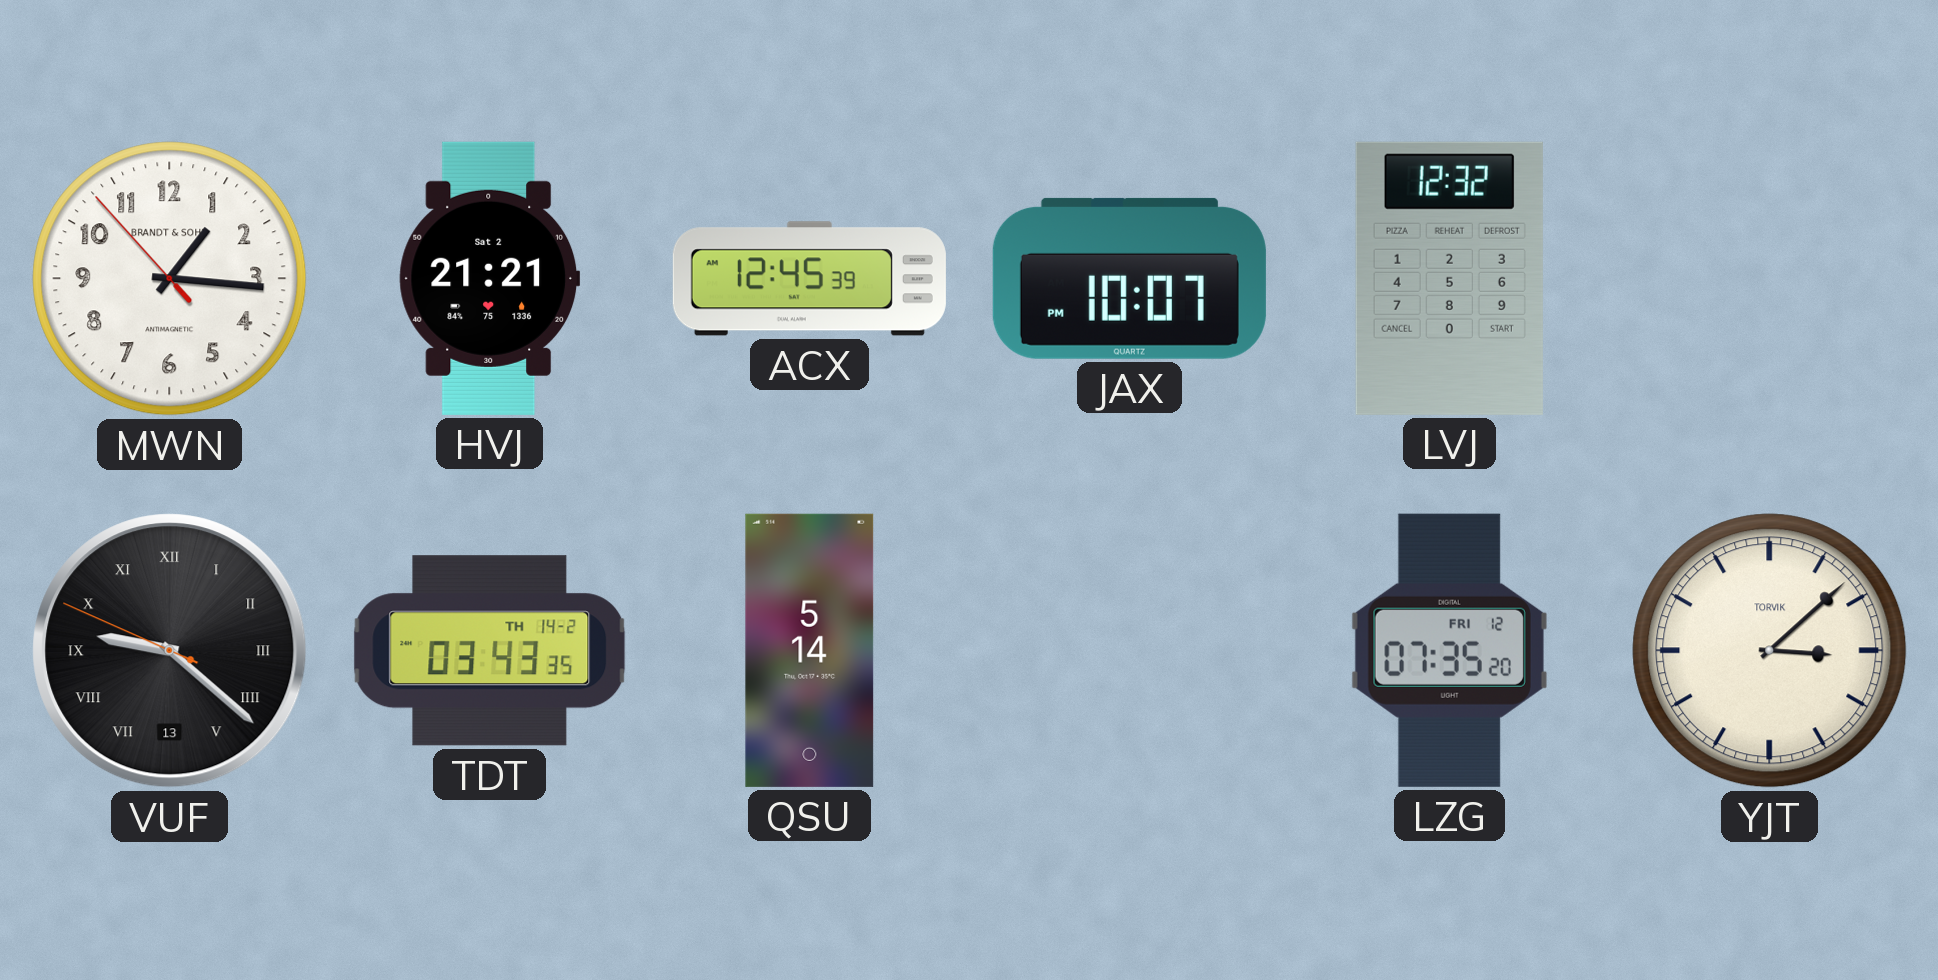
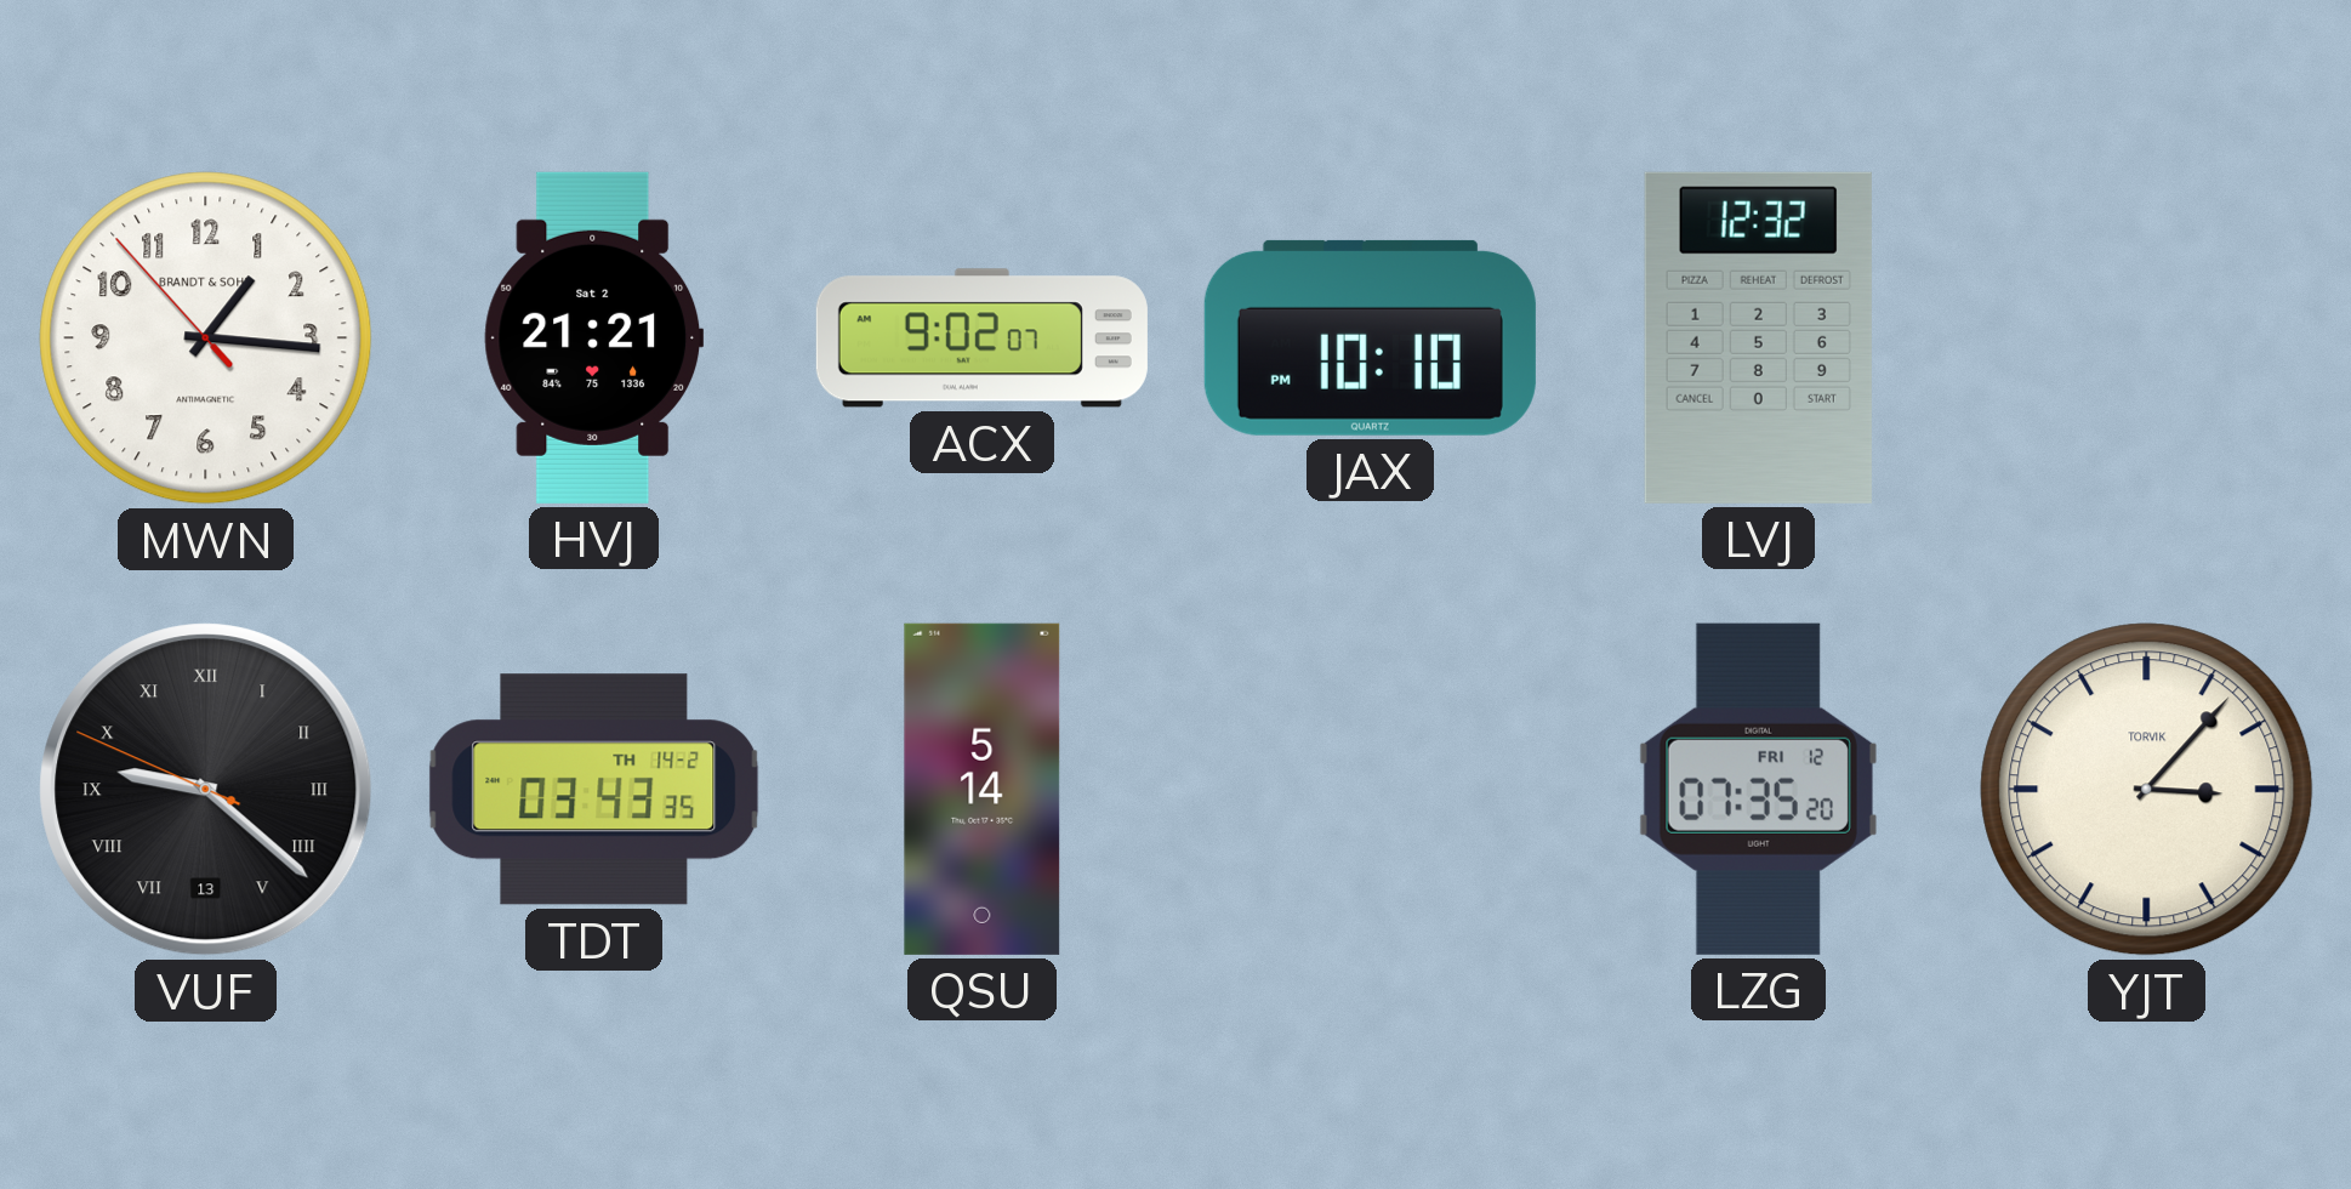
ACX: 12:45 -> 9:02 (981, 339)
JAX: 10:07 -> 10:10 (1370, 337)
YJT: 3:08 -> 3:07 (2147, 790)
